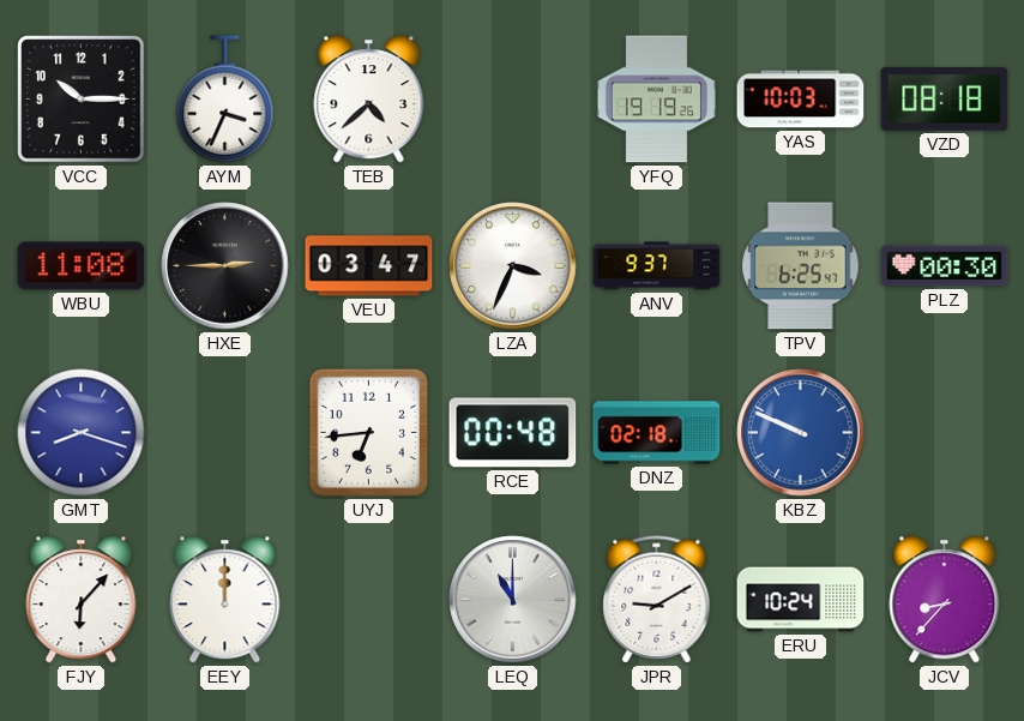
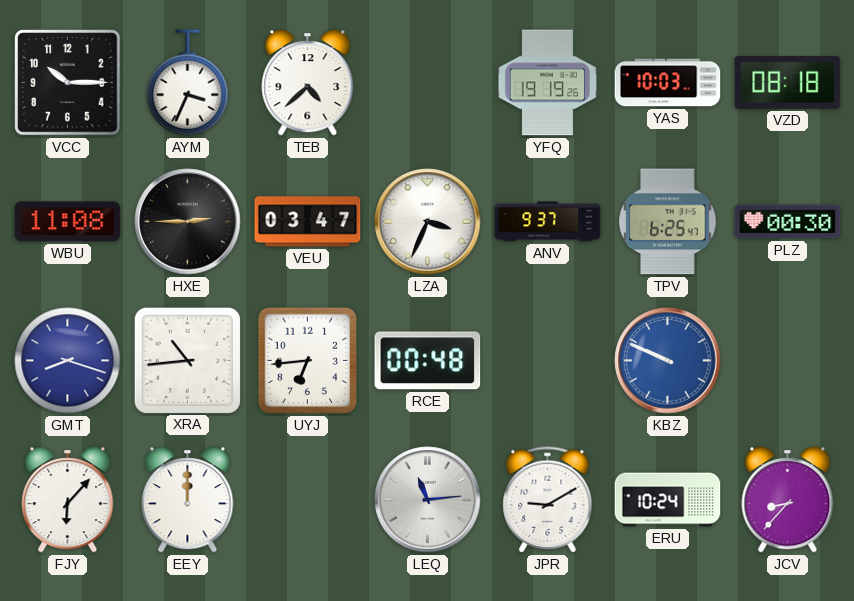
XRA: none -> 10:44 (187, 360)
DNZ: 02:18 -> none (657, 433)
LEQ: 11:00 -> 11:14 (428, 500)
